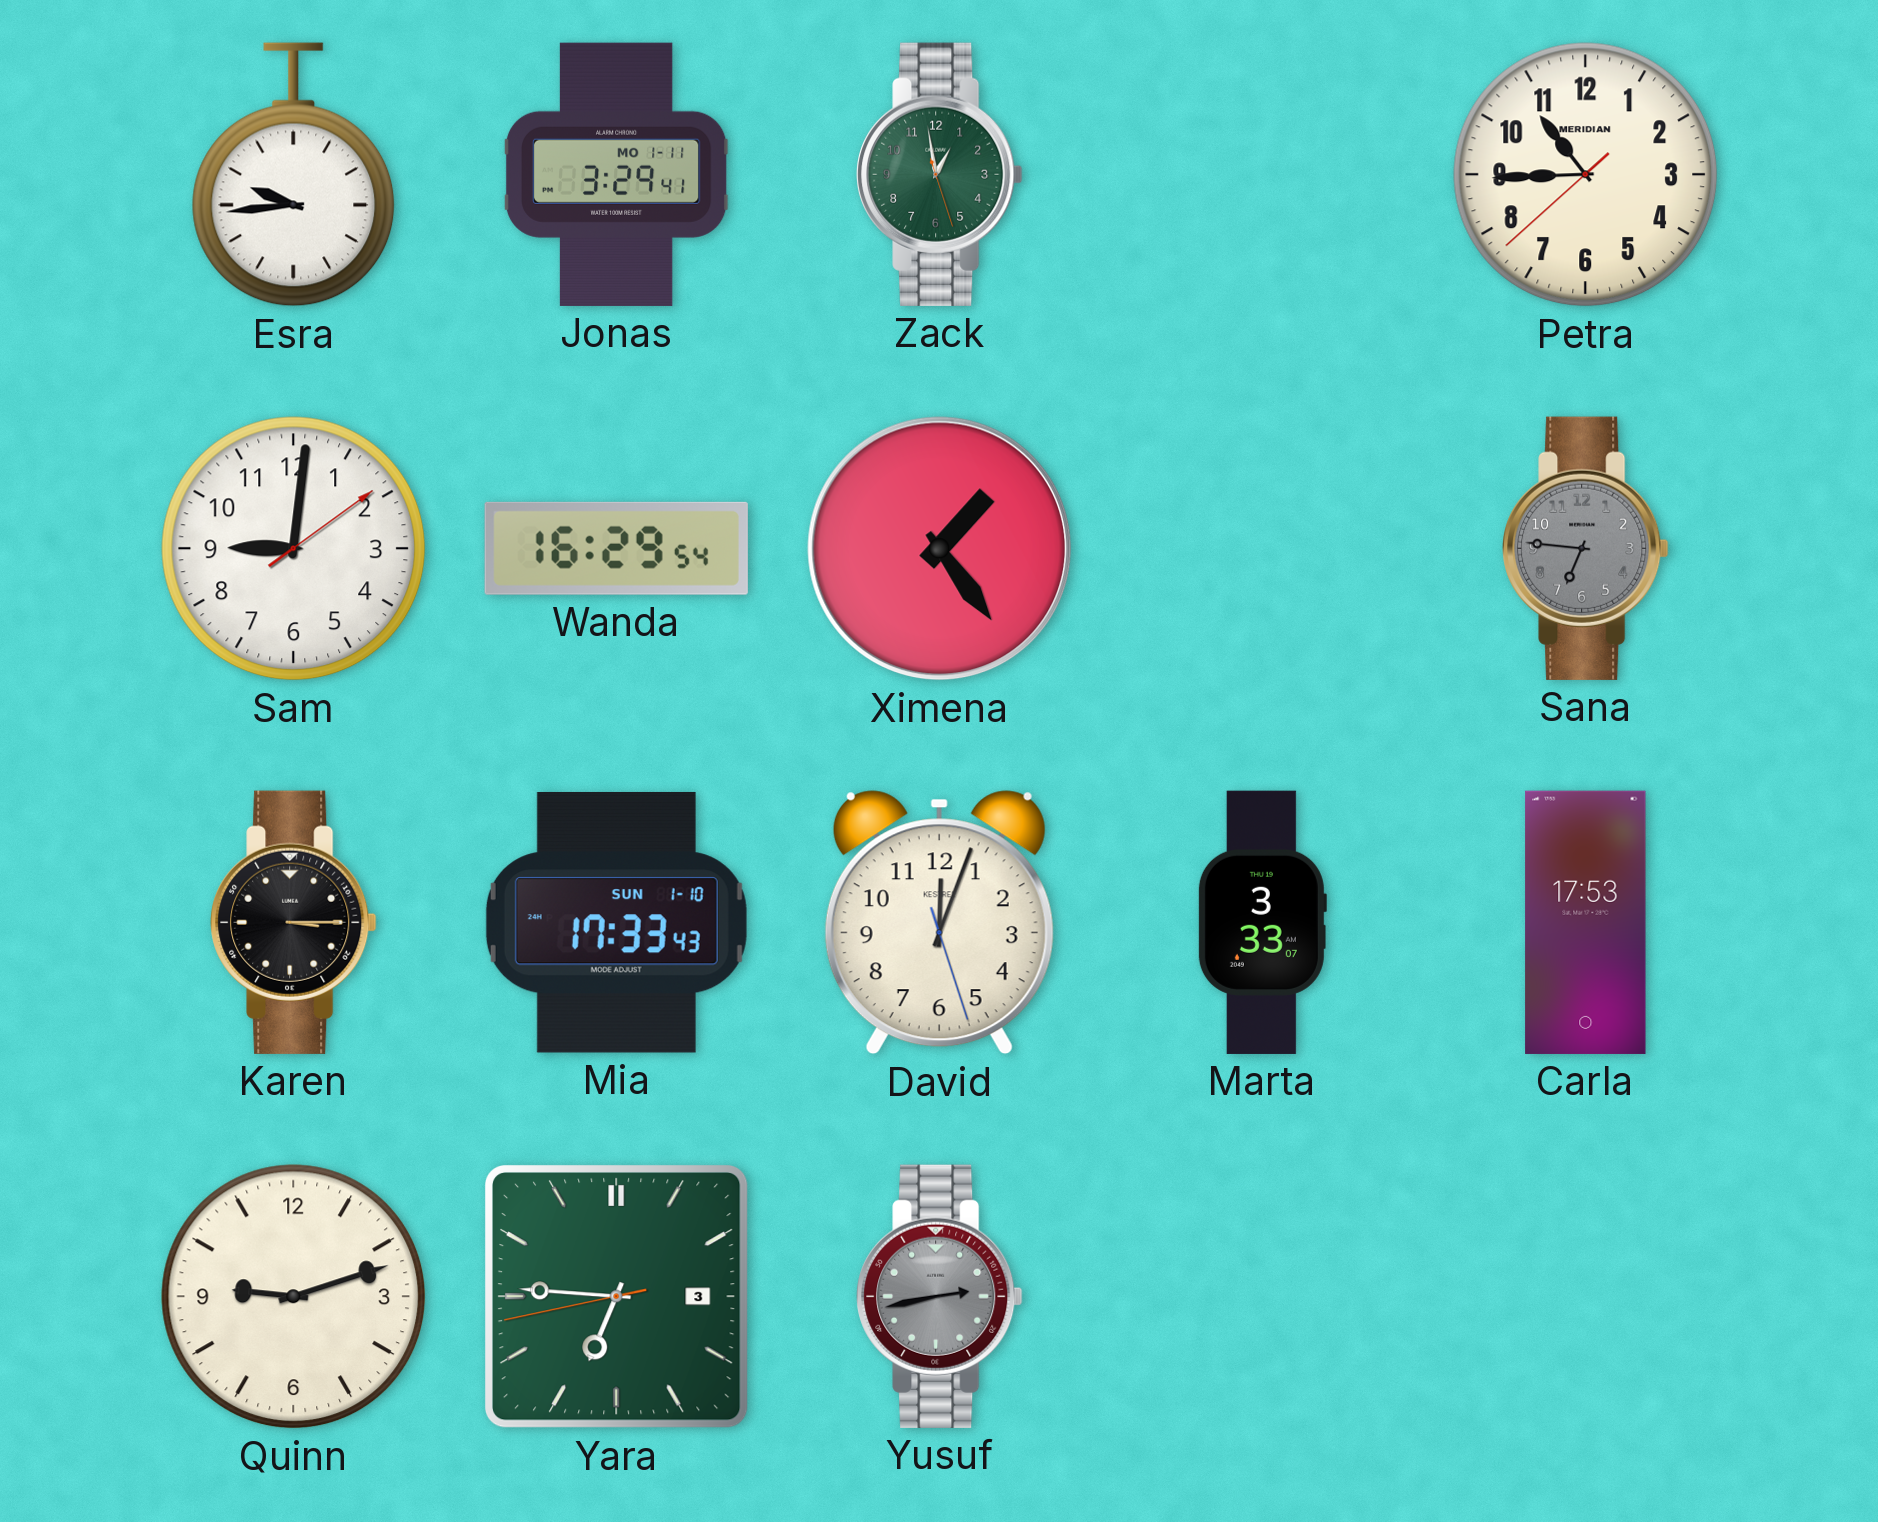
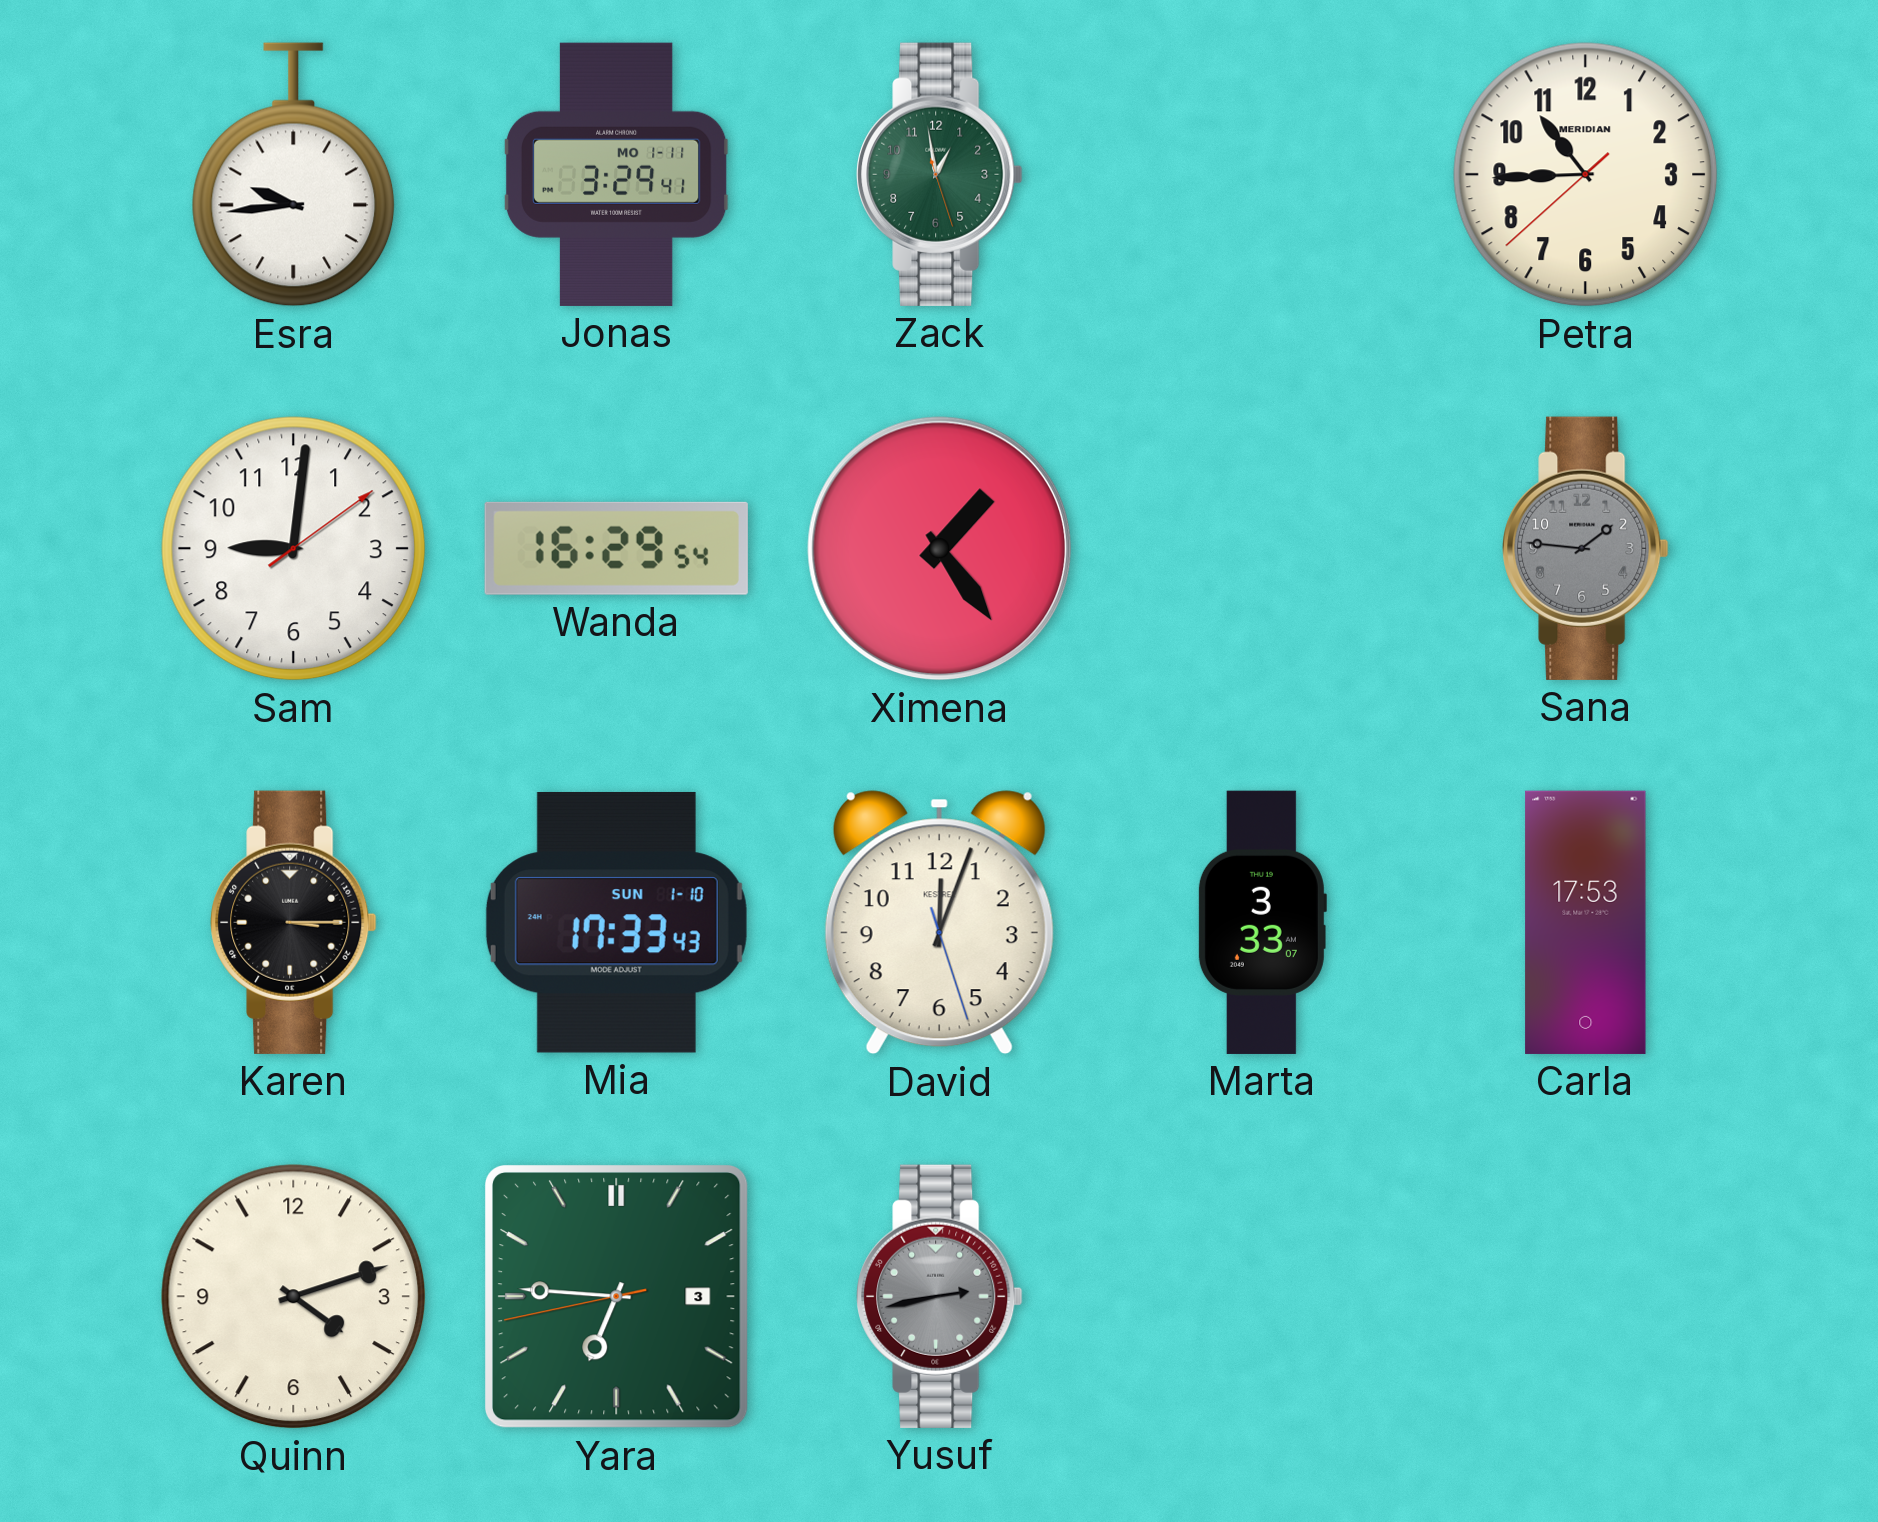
Sana: 6:46 -> 1:46 (1586, 548)
Quinn: 9:12 -> 4:12 (294, 1297)
